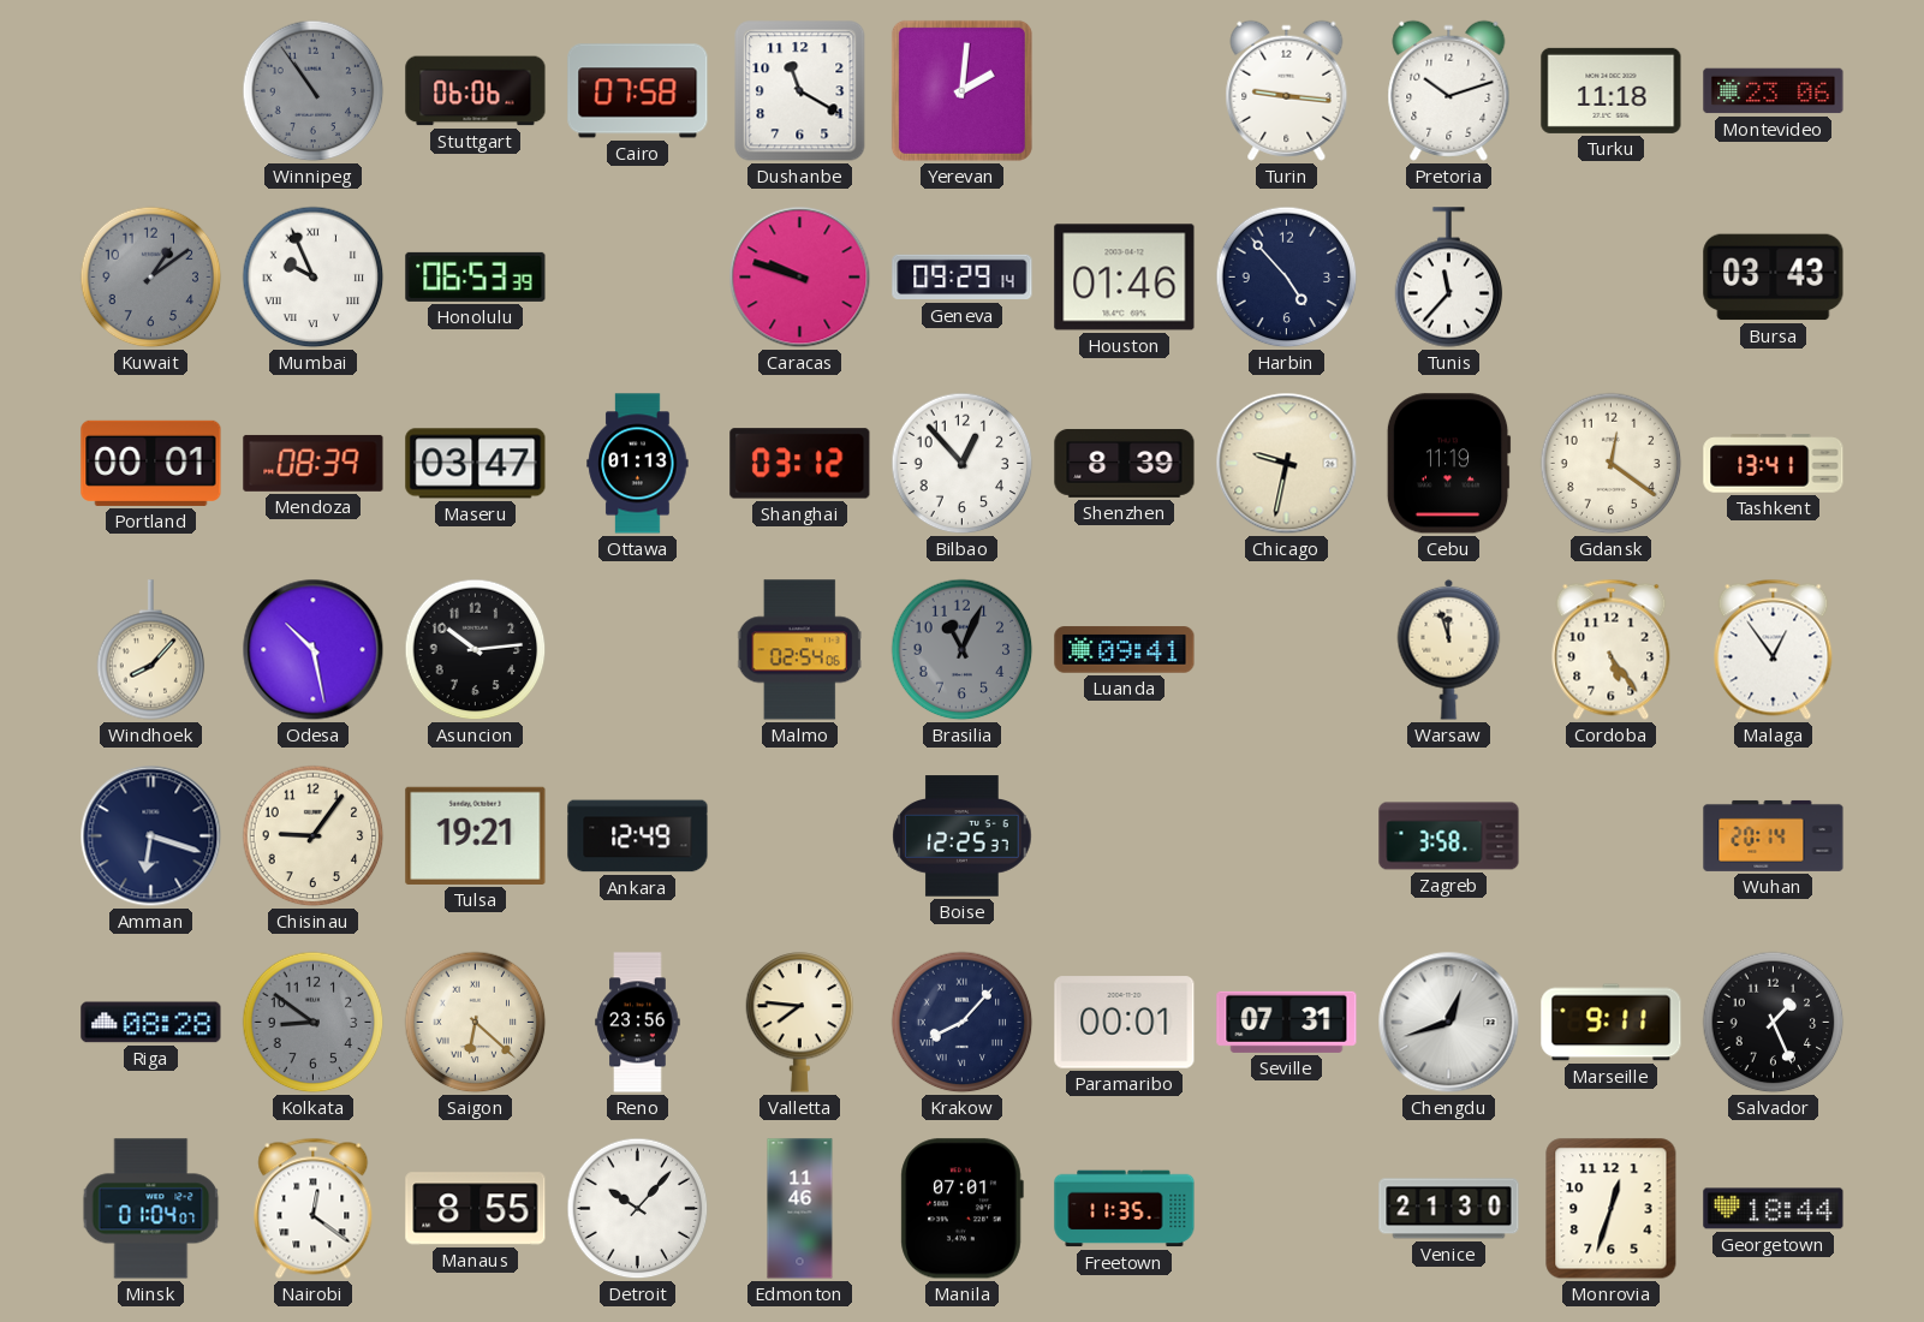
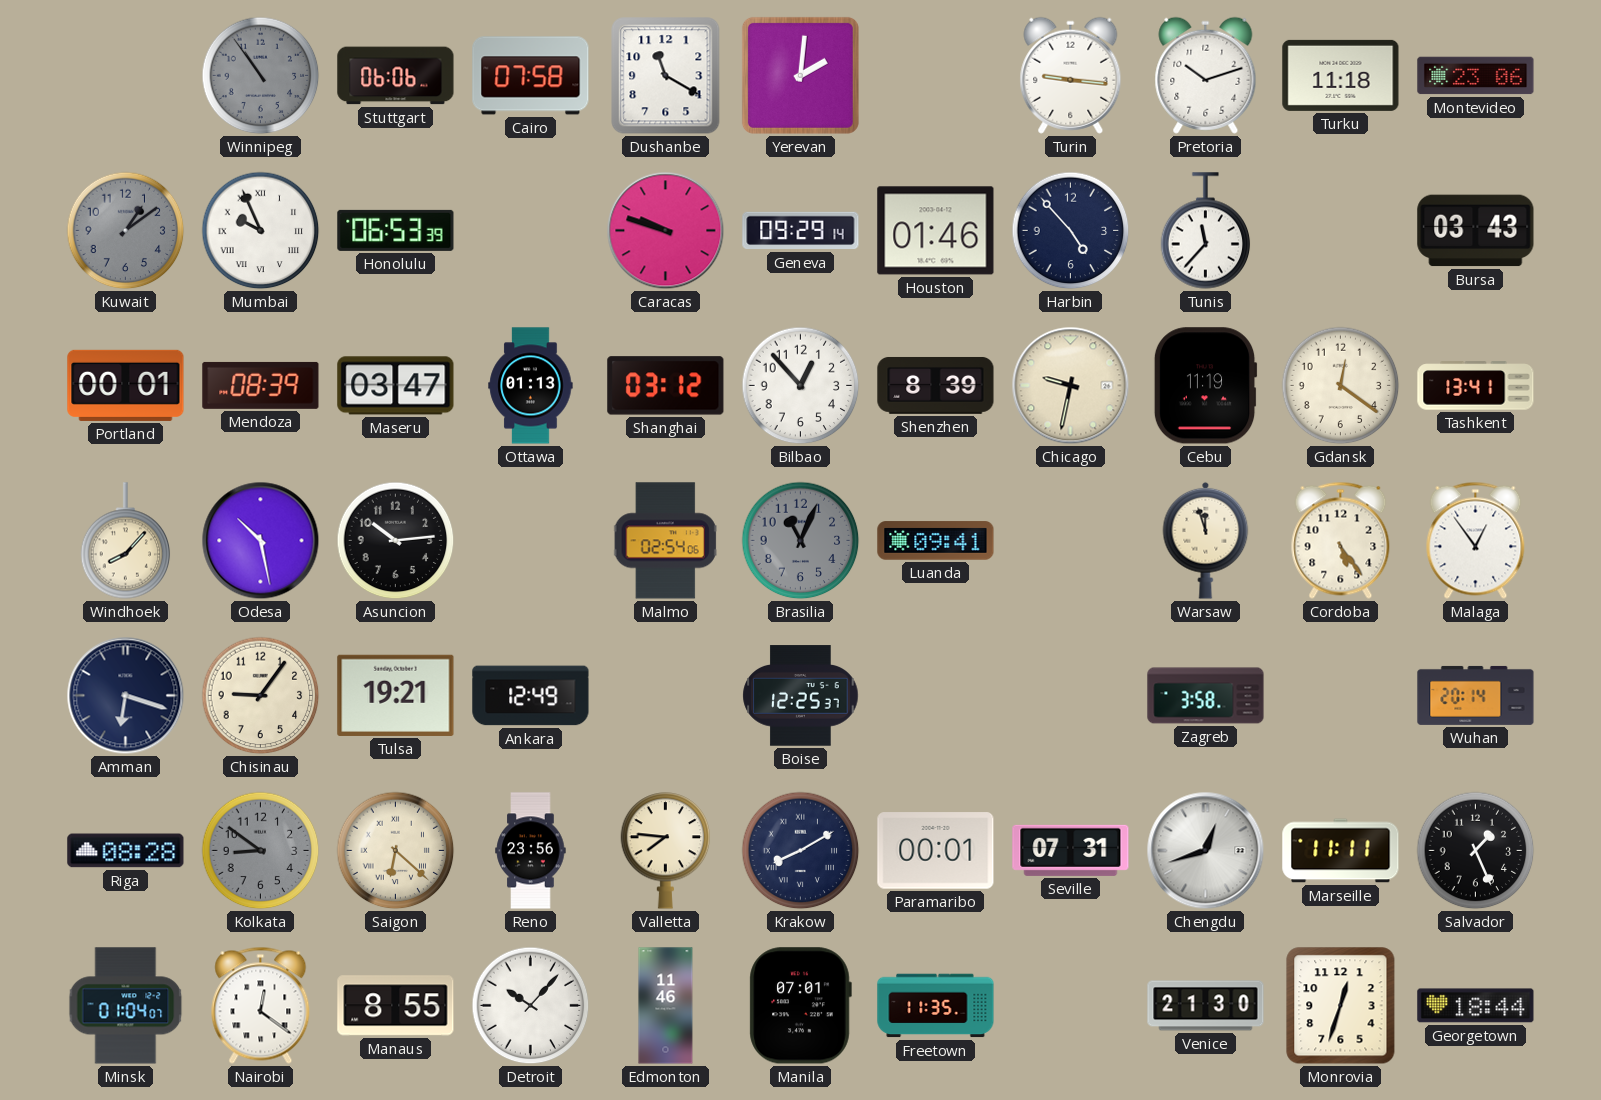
Krakow: 8:07 -> 8:10 (801, 851)
Marseille: 9:11 -> 11:11 (1341, 851)
